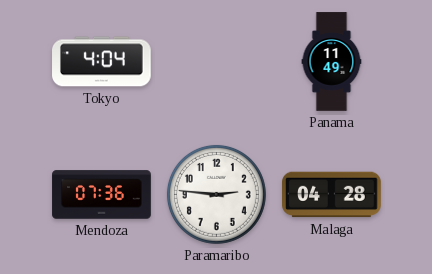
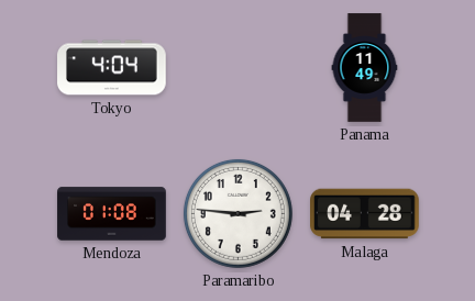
Mendoza: 07:36 -> 01:08 (112, 214)
